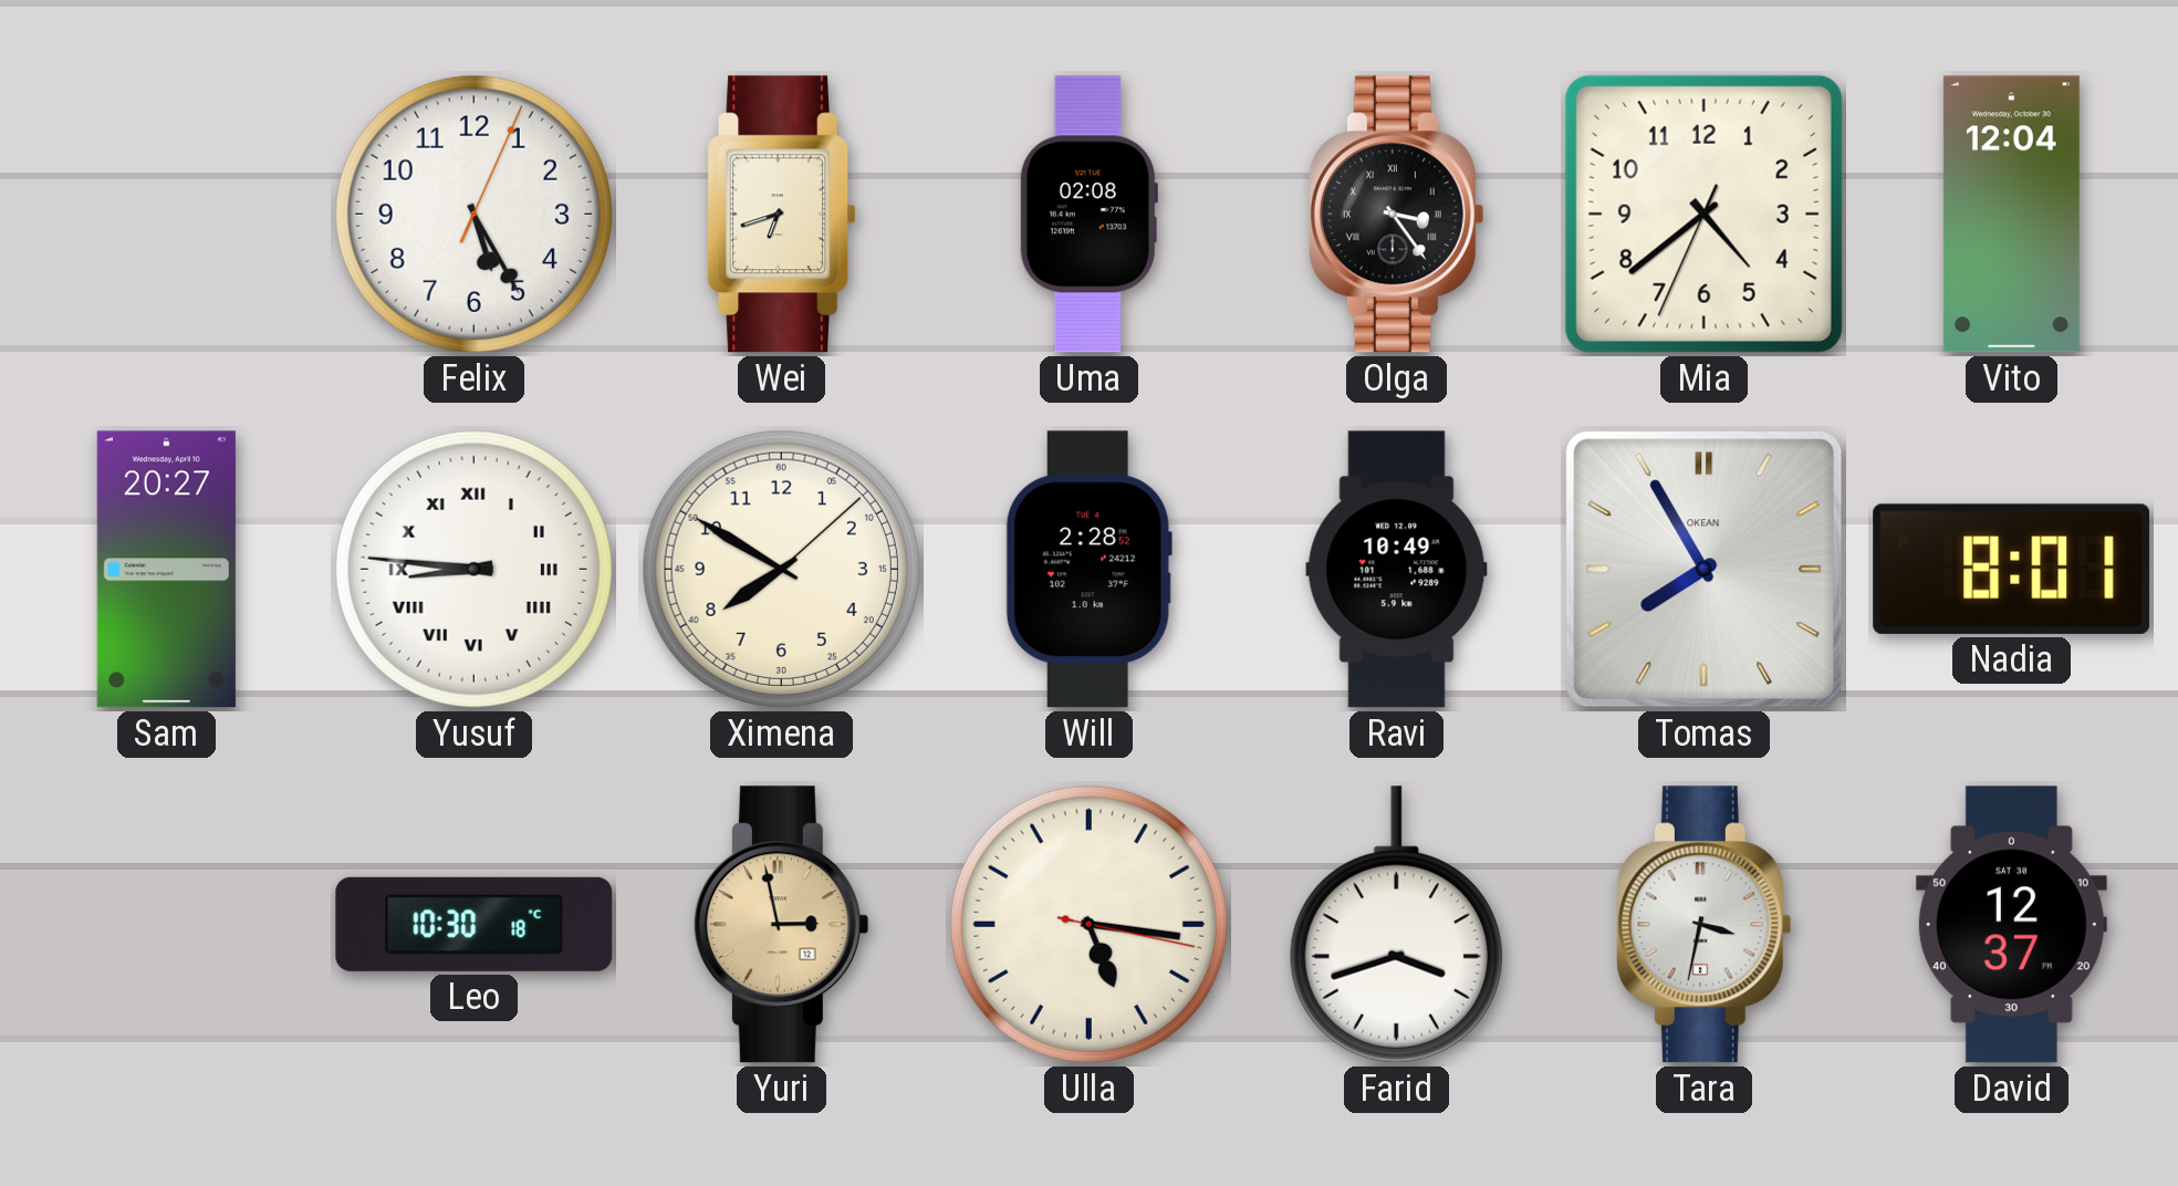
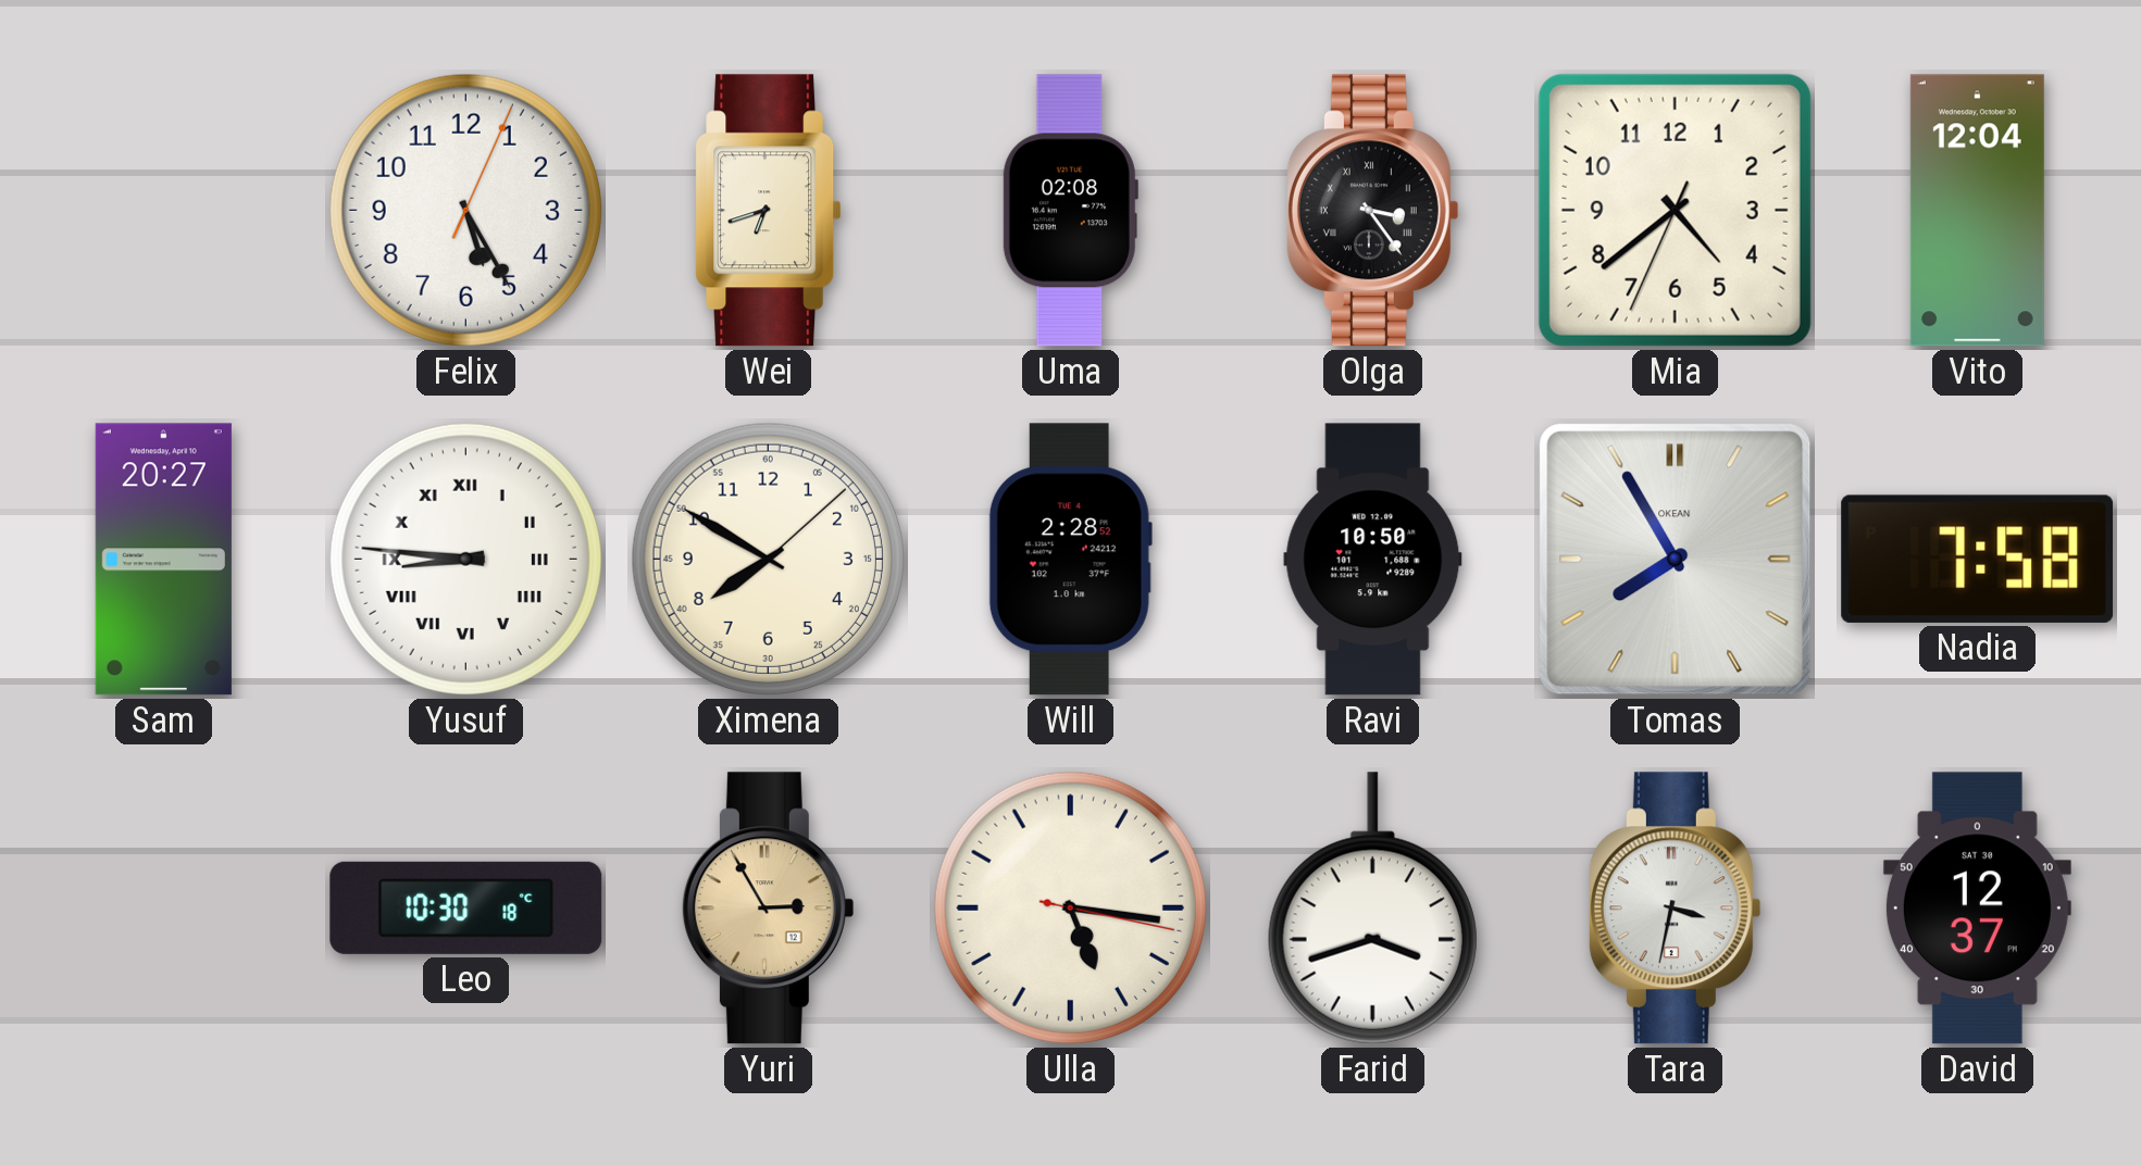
Ravi: 10:49 -> 10:50 (1373, 560)
Nadia: 8:01 -> 7:58 (1978, 559)
Yuri: 2:58 -> 2:55 (768, 909)
